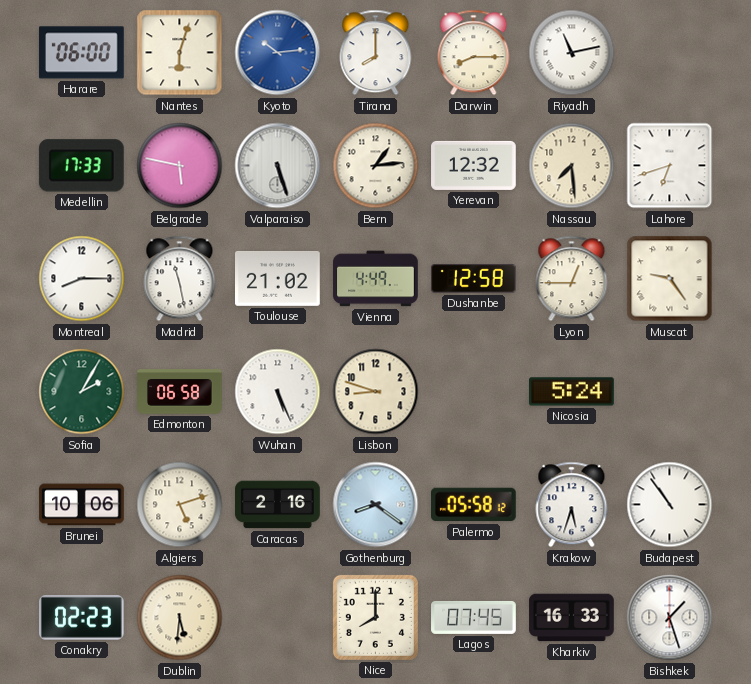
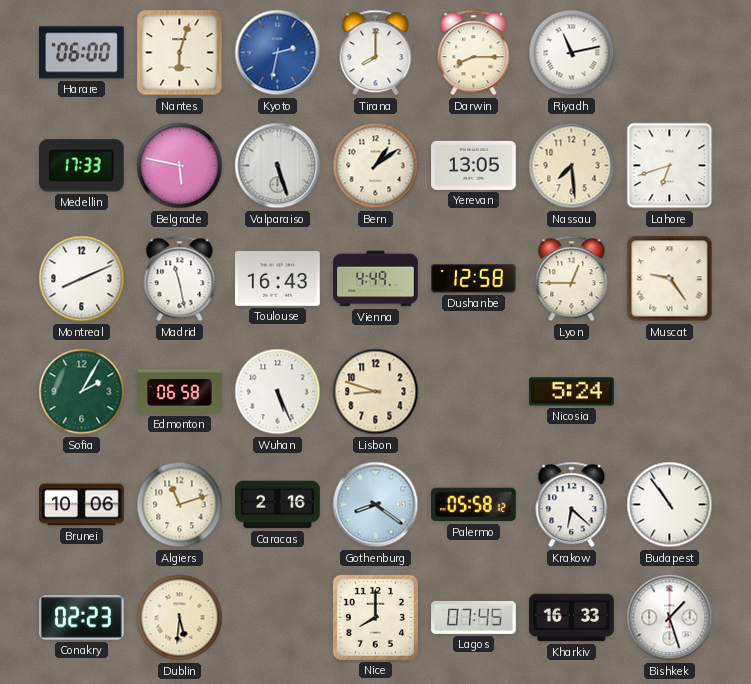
Kyoto: 10:14 -> 2:32 (278, 53)
Bern: 1:14 -> 1:09 (376, 166)
Yerevan: 12:32 -> 13:05 (474, 165)
Montreal: 8:15 -> 8:11 (82, 279)
Toulouse: 21:02 -> 16:43 (278, 278)
Algiers: 5:12 -> 11:12 (180, 505)
Krakow: 5:33 -> 6:22 (572, 505)
